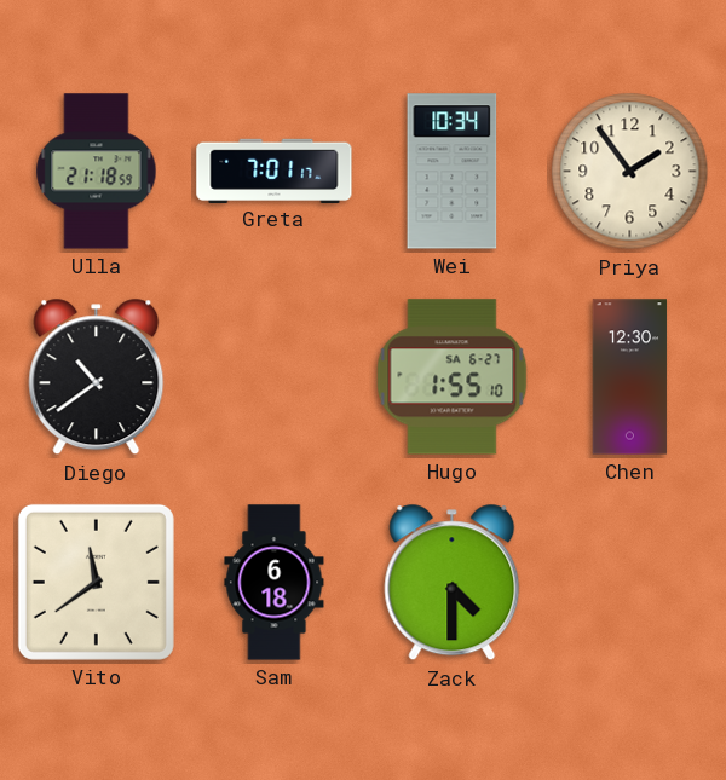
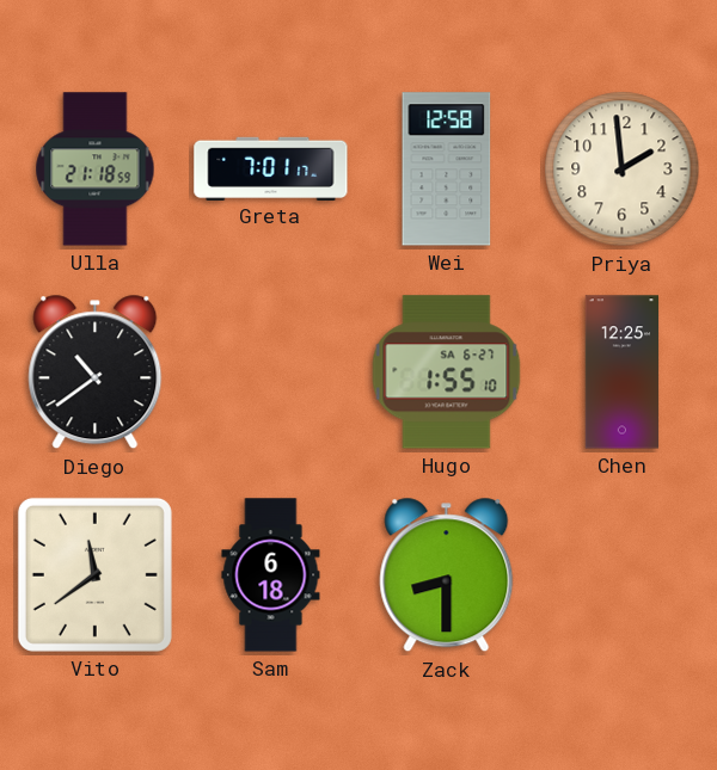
Wei: 10:34 -> 12:58 (447, 170)
Priya: 1:54 -> 1:59 (623, 170)
Chen: 12:30 -> 12:25 (623, 372)
Zack: 4:30 -> 8:30 (447, 575)
